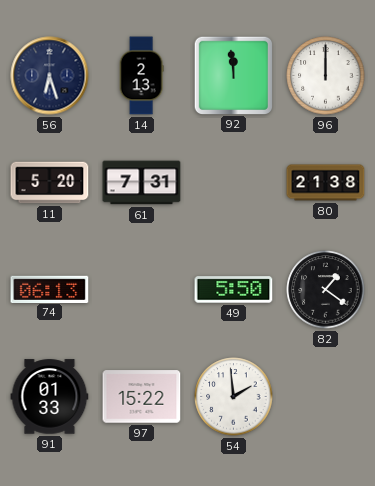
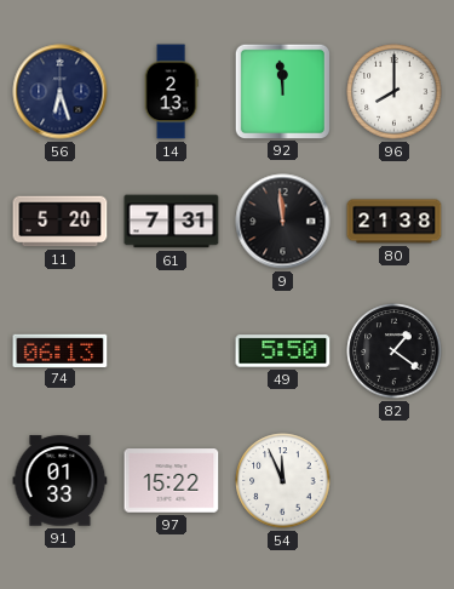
96: 12:00 -> 8:00 (395, 92)
9: none -> 11:59 (283, 222)
54: 1:59 -> 11:56 (283, 481)
